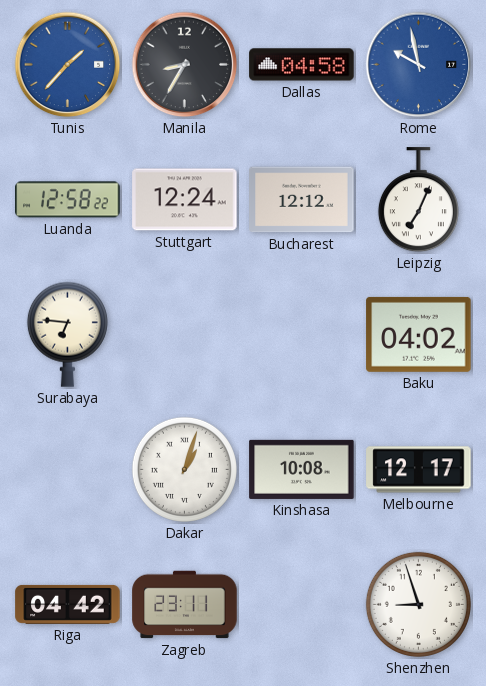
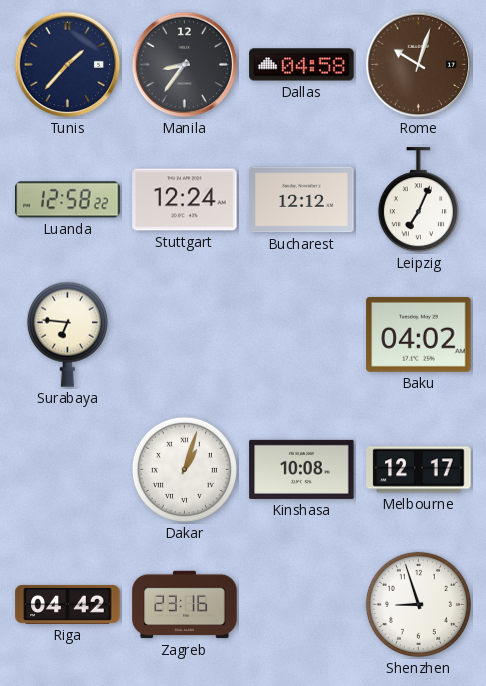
Tunis dial: blue -> navy (68, 65)
Manila: 8:35 -> 8:36 (185, 65)
Rome: 9:58 -> 10:03 (419, 65)
Rome dial: blue -> brown (419, 65)
Zagreb: 23:11 -> 23:16 (185, 605)
